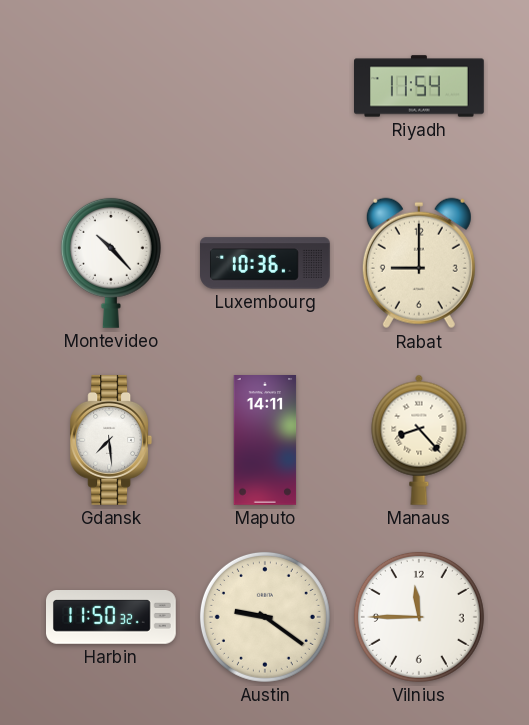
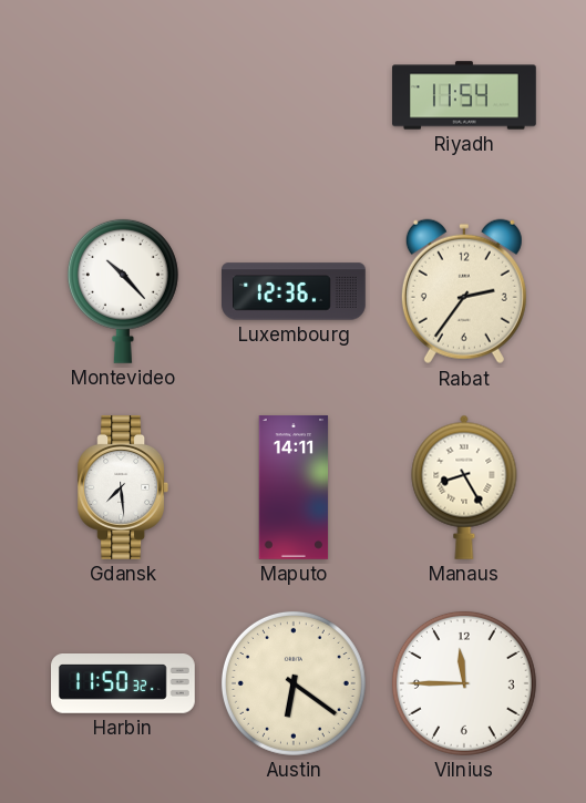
Luxembourg: 10:36 -> 12:36 (295, 291)
Rabat: 9:00 -> 2:36 (464, 291)
Manaus: 8:23 -> 8:25 (464, 487)
Austin: 9:21 -> 6:21 (294, 683)
